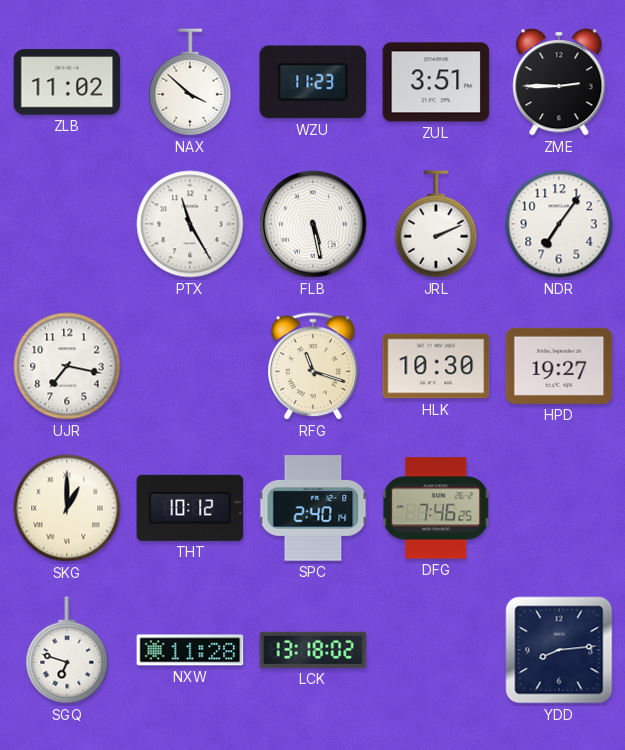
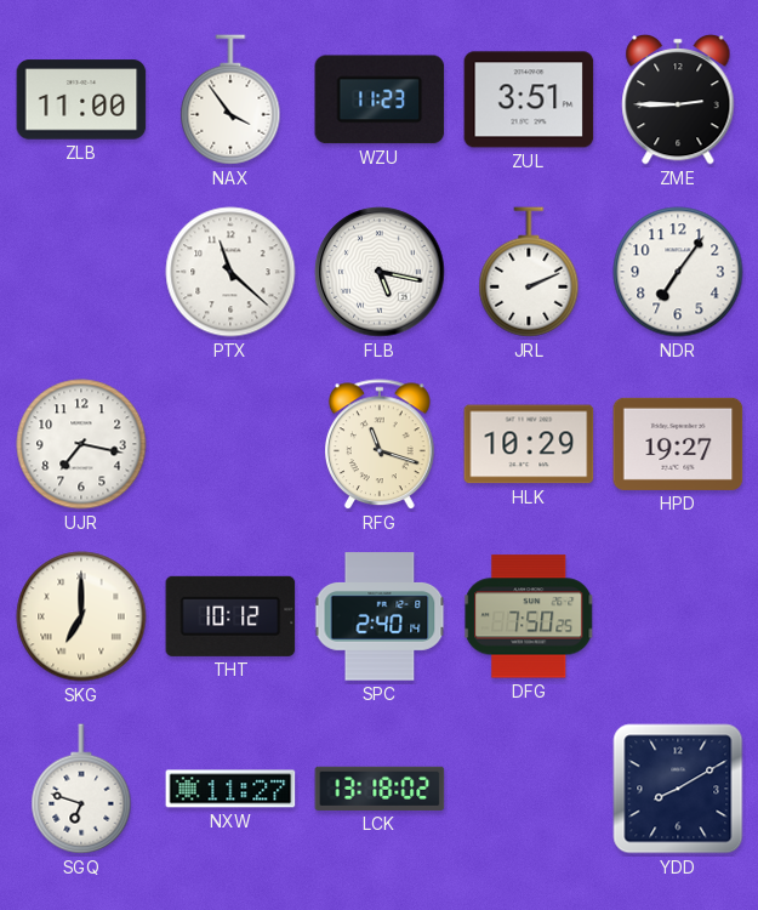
ZLB: 11:02 -> 11:00 (81, 99)
NAX: 3:52 -> 3:54 (230, 99)
PTX: 11:25 -> 11:22 (230, 272)
FLB: 5:28 -> 5:17 (380, 272)
HLK: 10:30 -> 10:29 (529, 444)
SKG: 1:00 -> 7:00 (81, 616)
DFG: 7:46 -> 7:50 (529, 616)
NXW: 11:28 -> 11:27 (230, 789)
YDD: 8:14 -> 8:10 (678, 789)
